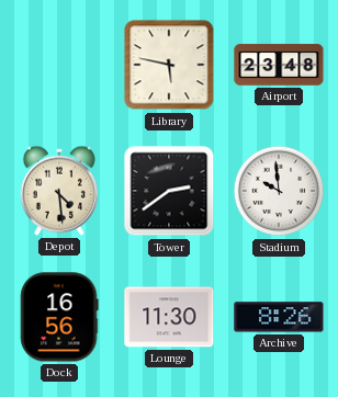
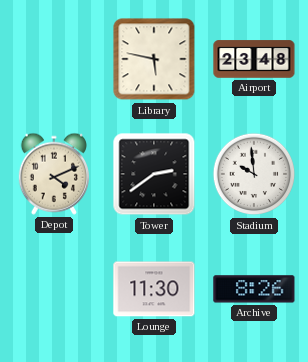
Depot: 4:29 -> 4:11 (53, 174)
Dock: 16:56 -> none (59, 317)
